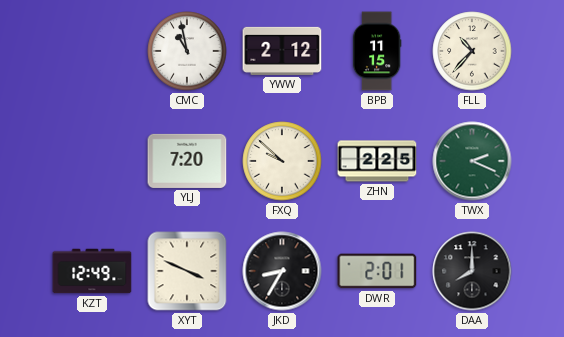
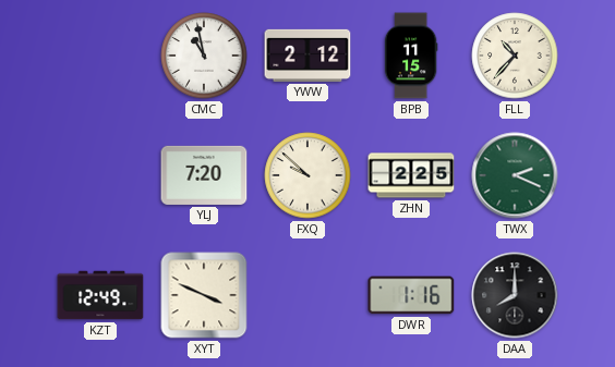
JKD: 8:35 -> none (282, 271)
DWR: 2:01 -> 1:16 (411, 295)
